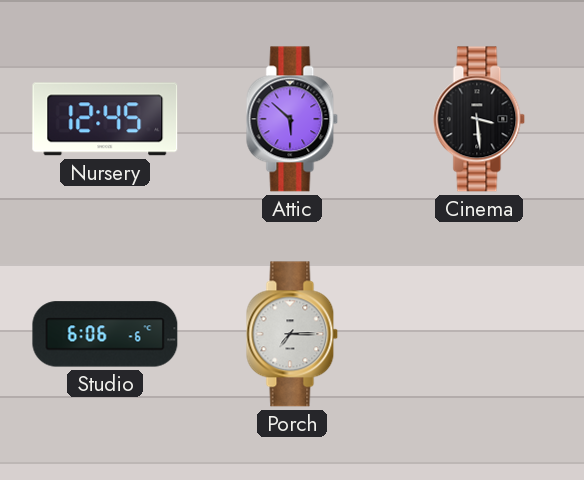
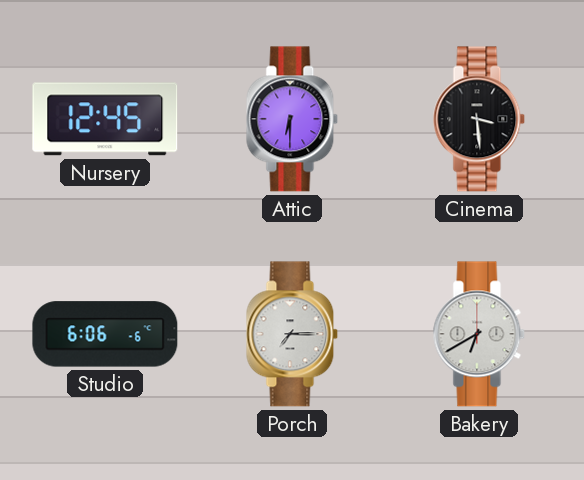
Attic: 5:52 -> 6:30 (292, 119)
Bakery: none -> 6:40 (479, 334)
